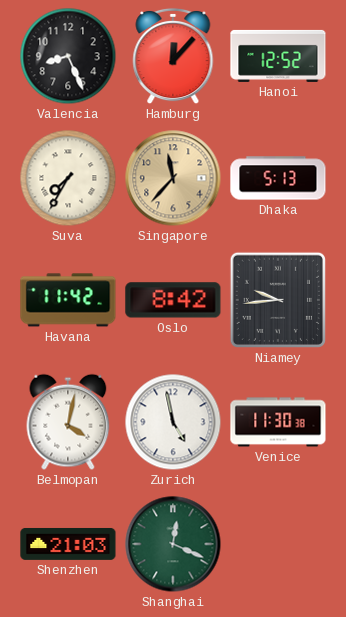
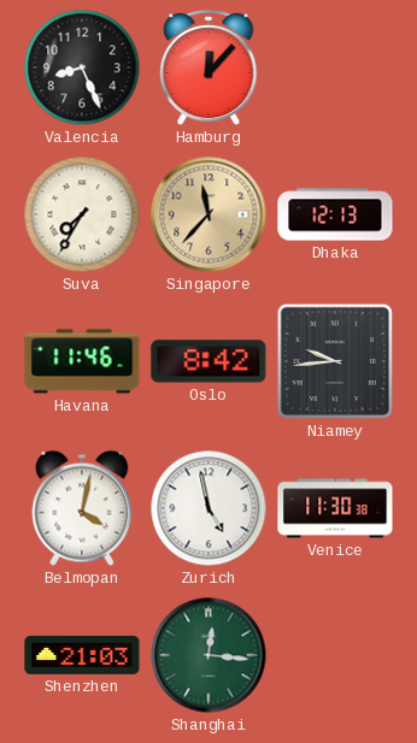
Hanoi: 12:52 -> none (278, 56)
Dhaka: 5:13 -> 12:13 (335, 214)
Havana: 11:42 -> 11:46 (82, 361)
Shanghai: 12:19 -> 12:16 (208, 655)
